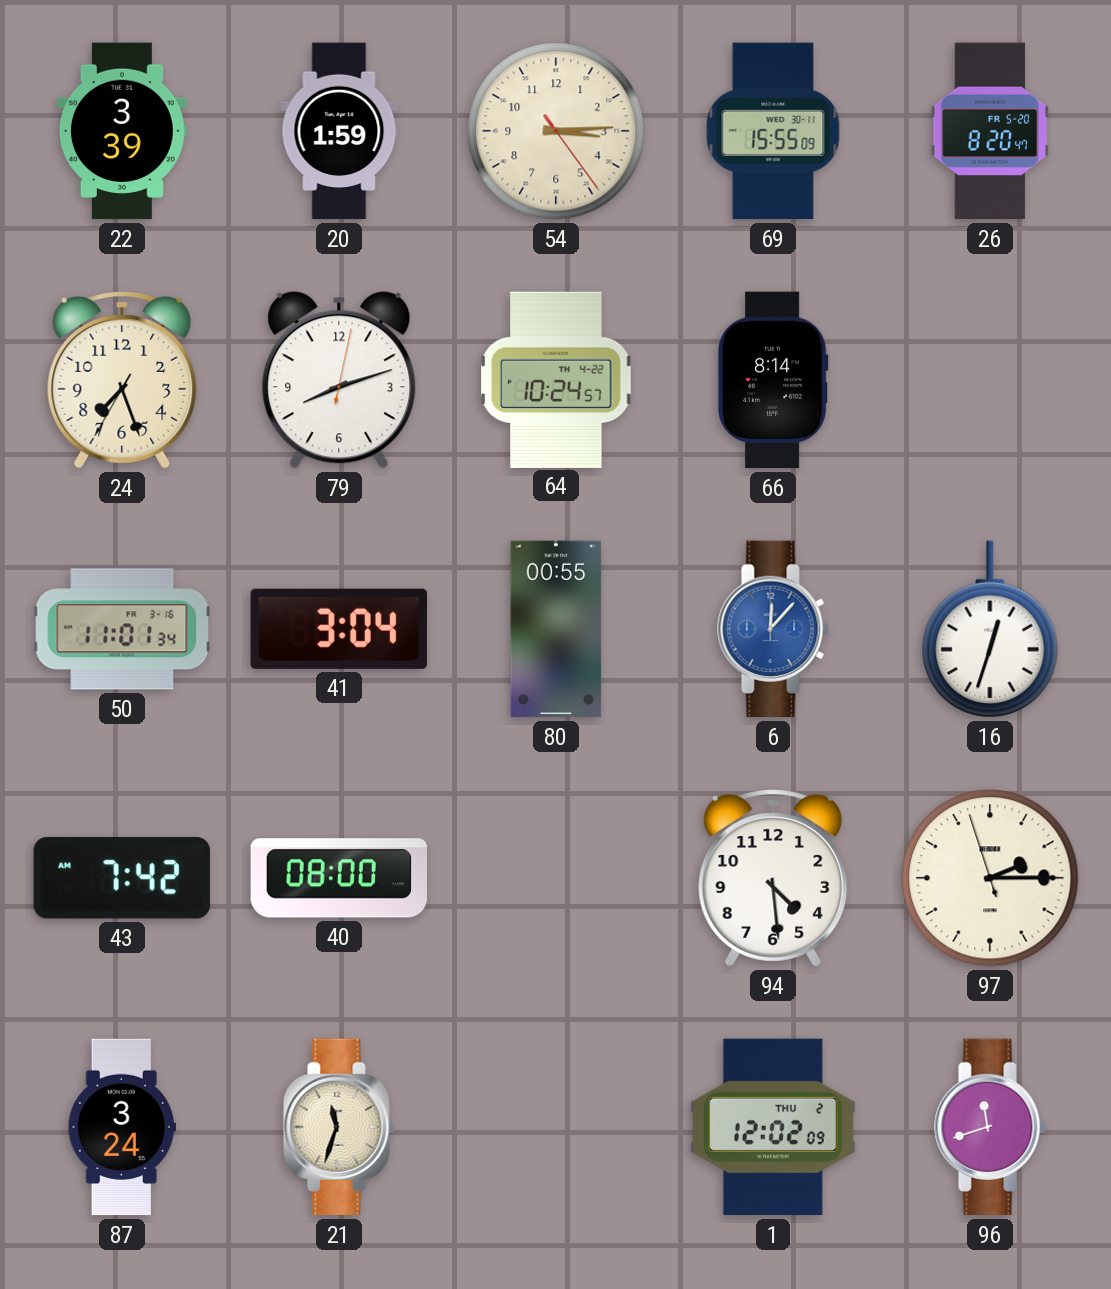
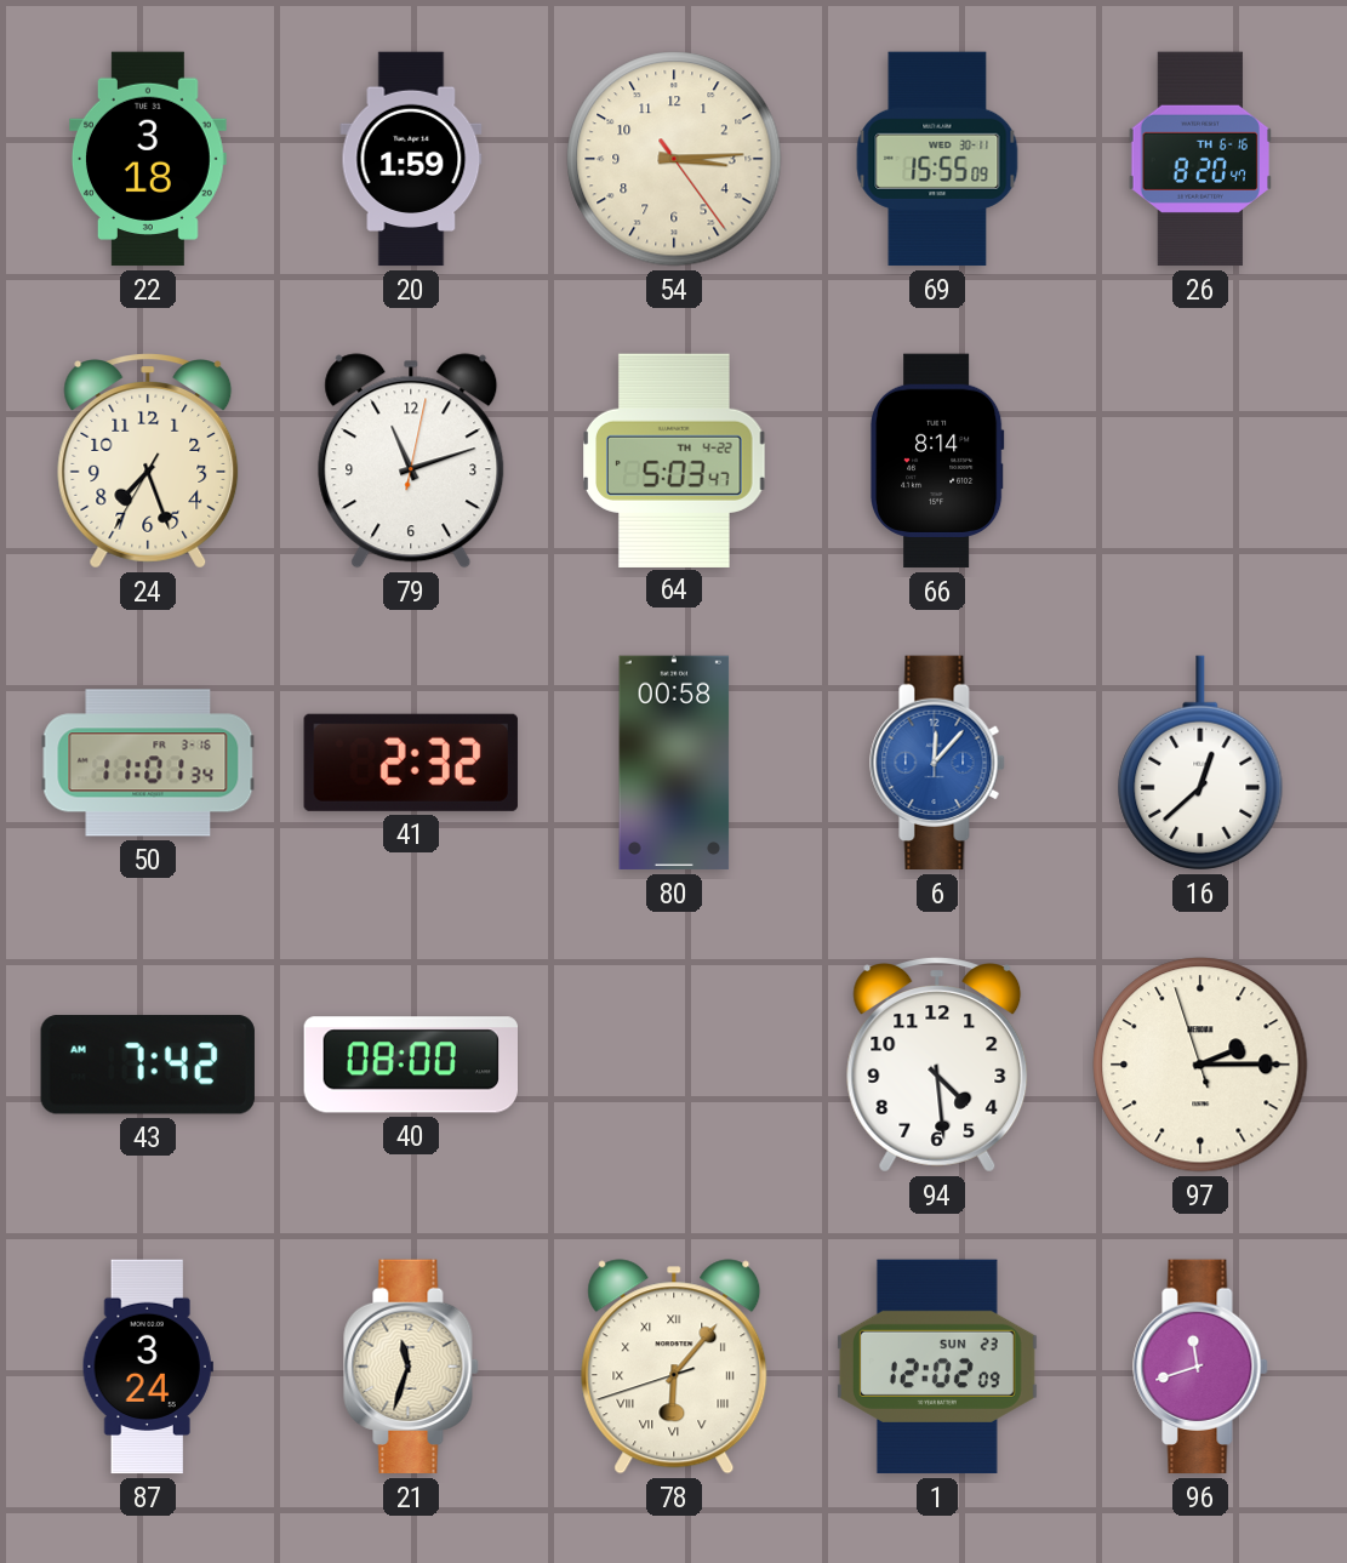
22: 3:39 -> 3:18 (148, 159)
26 date: FR 5-20 -> TH 6-16 (1200, 159)
79: 8:12 -> 11:12 (411, 461)
64: 10:24 -> 5:03 (674, 460)
41: 3:04 -> 2:32 (411, 763)
80: 00:55 -> 00:58 (674, 763)
16: 12:33 -> 12:38 (1200, 763)
78: none -> 6:06 (674, 1367)
1 date: THU 2 -> SUN 23 (937, 1367)
